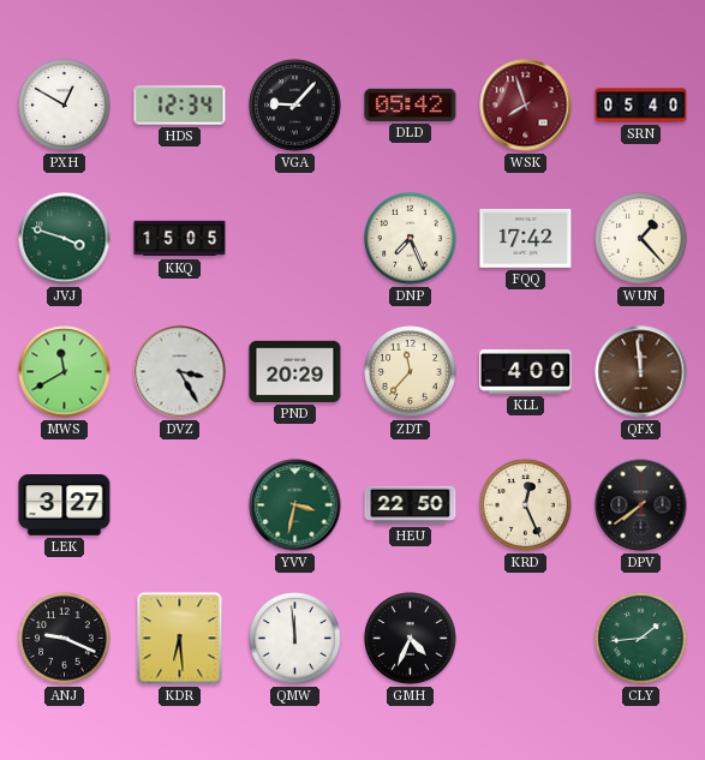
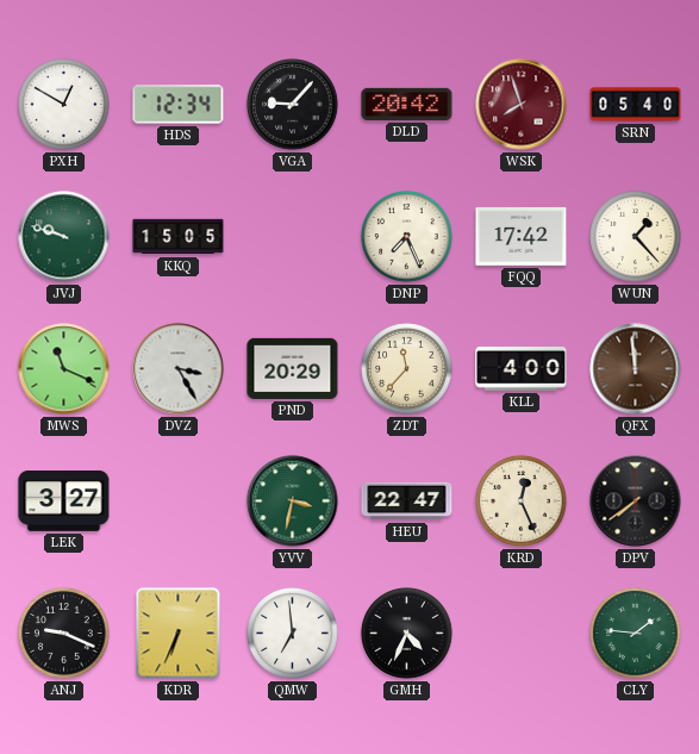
DLD: 05:42 -> 20:42 (407, 104)
JVJ: 3:48 -> 9:48 (64, 237)
MWS: 11:40 -> 11:19 (64, 369)
HEU: 22:50 -> 22:47 (407, 501)
KDR: 6:29 -> 6:34 (179, 634)
QMW: 11:59 -> 6:59 (293, 634)
CLY: 1:44 -> 1:46 (636, 634)
